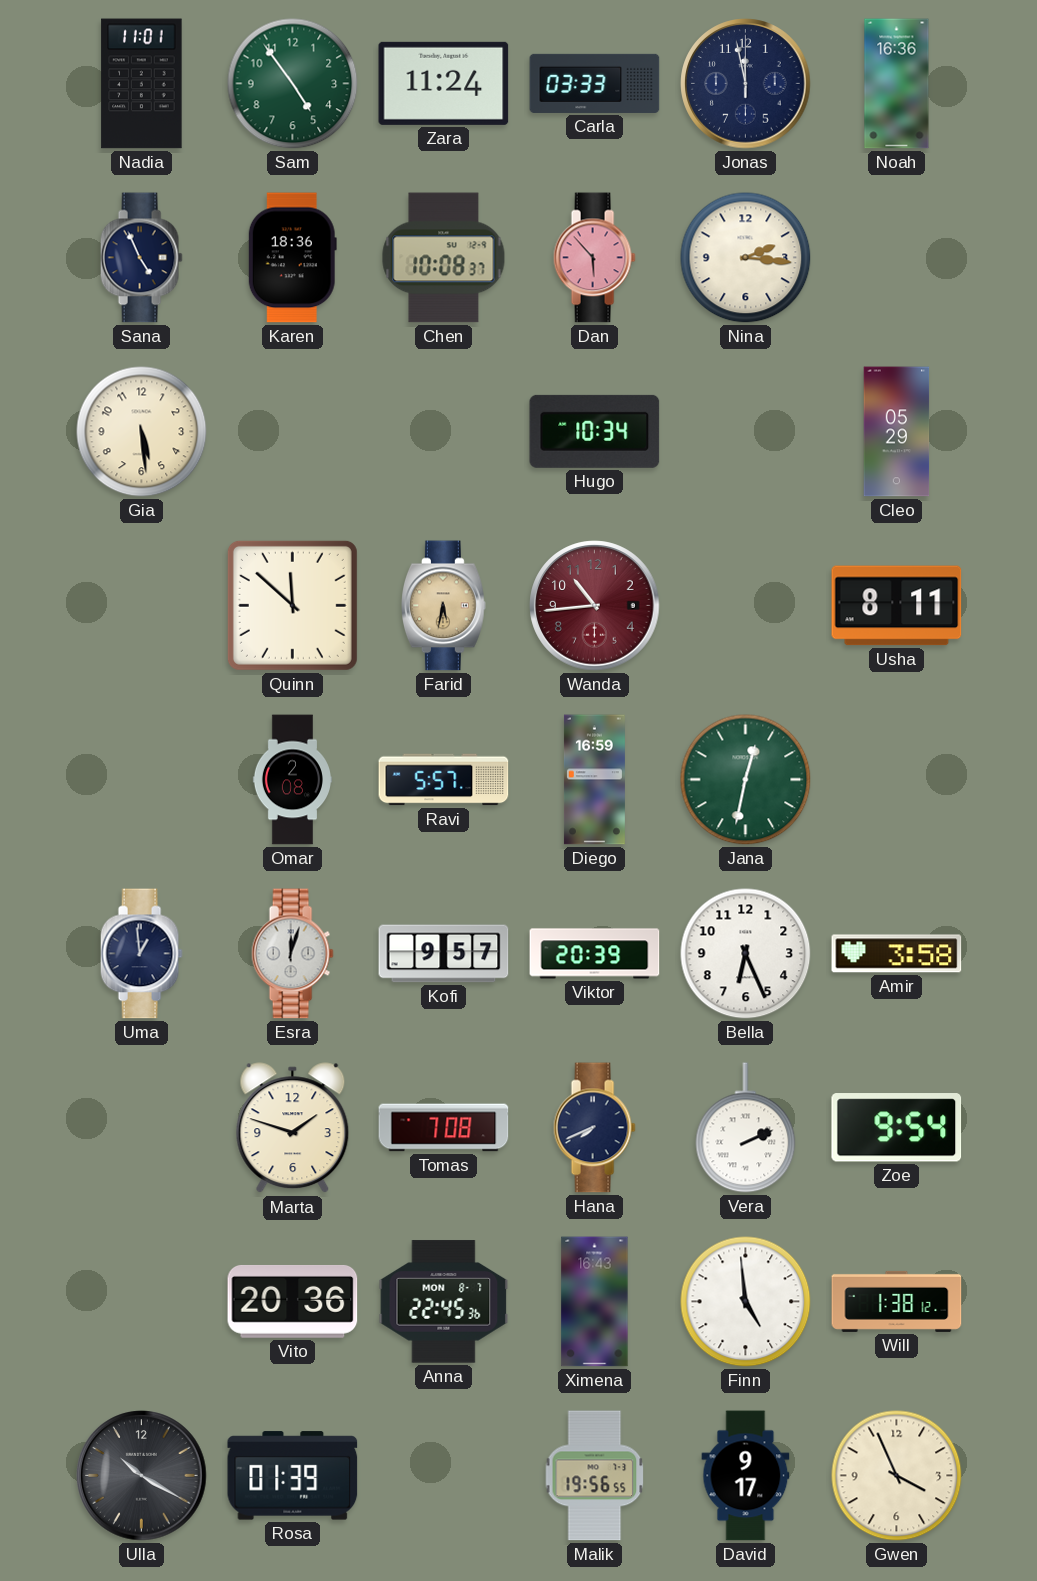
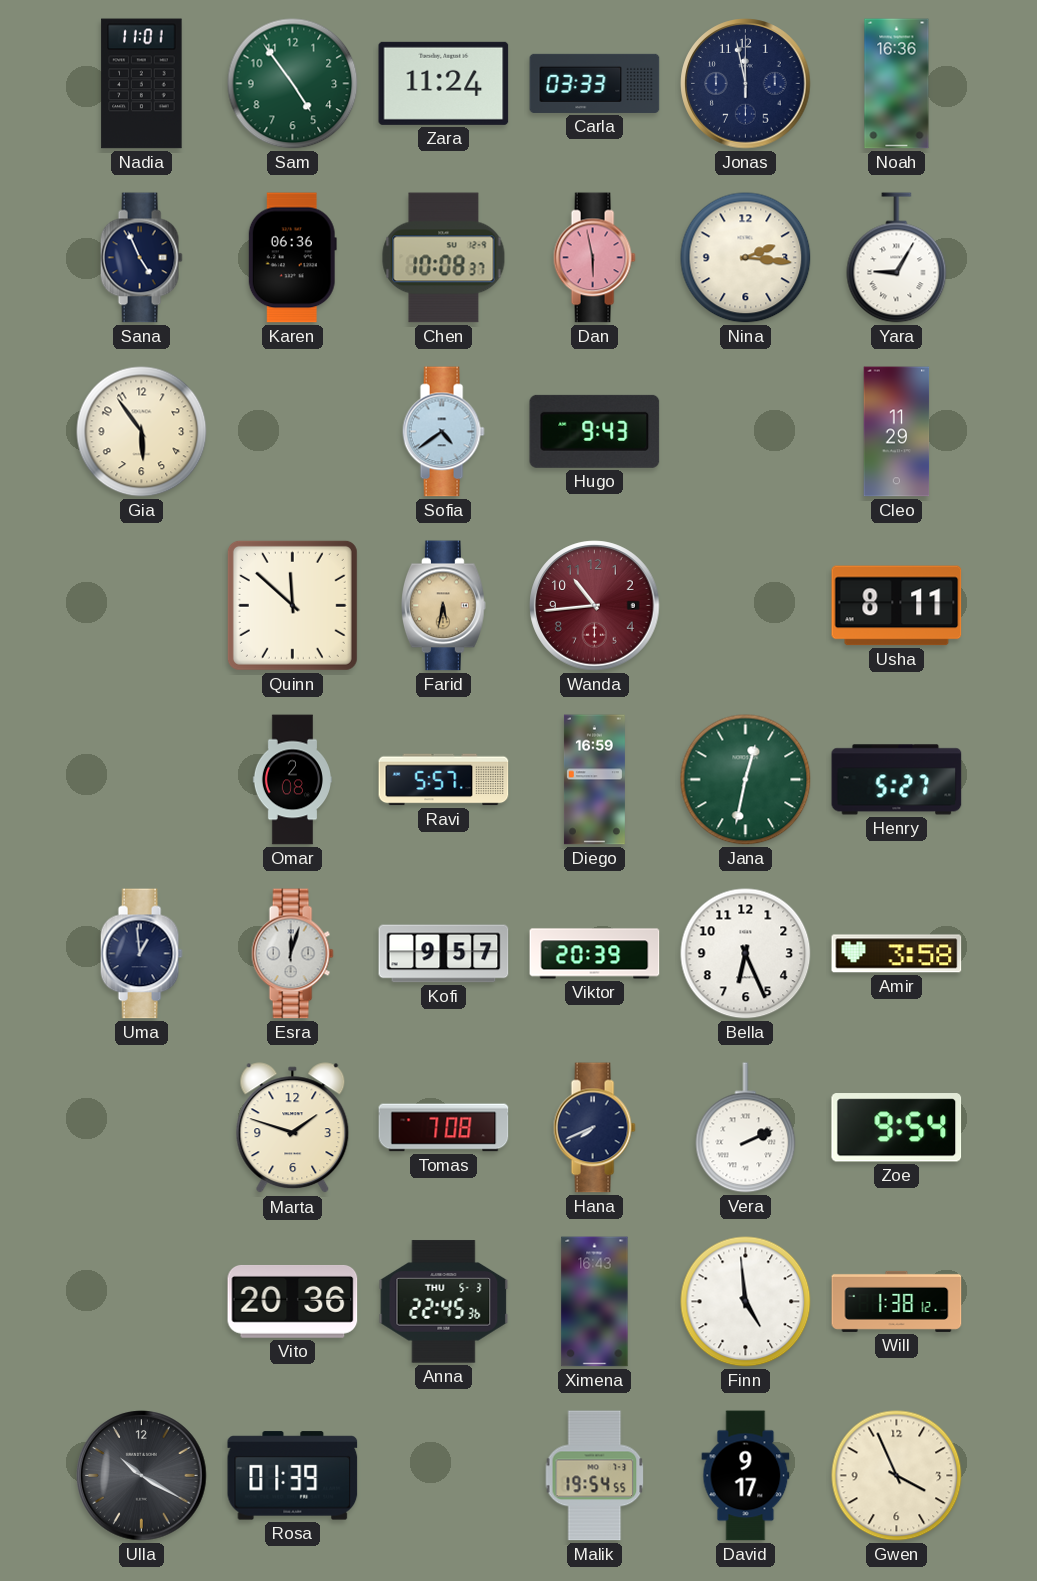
Karen: 18:36 -> 06:36 (292, 258)
Dan: 5:53 -> 5:58 (594, 258)
Yara: none -> 9:05 (897, 258)
Gia: 5:29 -> 5:54 (142, 432)
Sofia: none -> 4:39 (443, 432)
Hugo: 10:34 -> 9:43 (595, 431)
Cleo: 05:29 -> 11:29 (897, 432)
Henry: none -> 5:27 (897, 780)
Anna date: MON 8-7 -> THU 5-3 (444, 1302)
Malik: 19:56 -> 19:54 (595, 1476)
